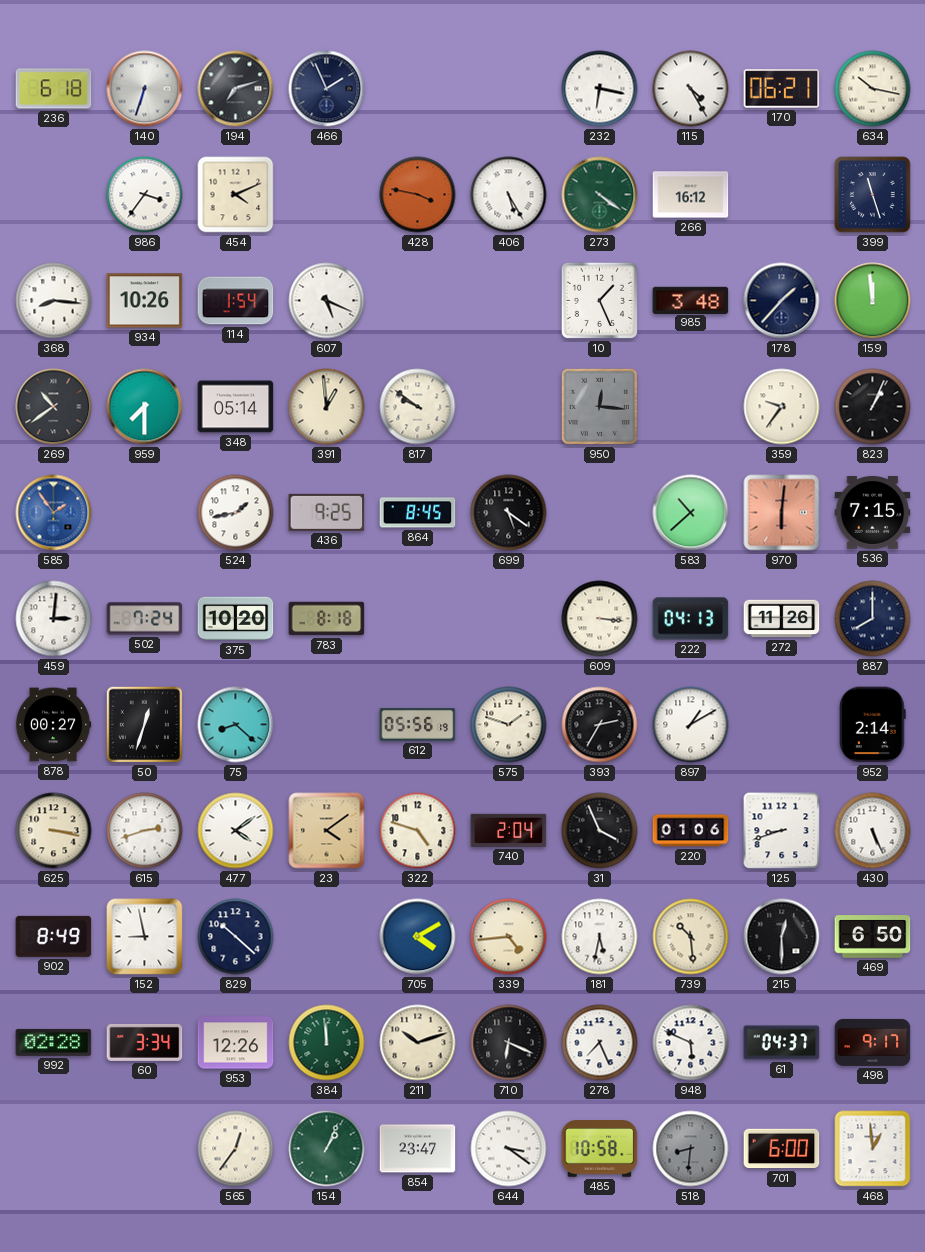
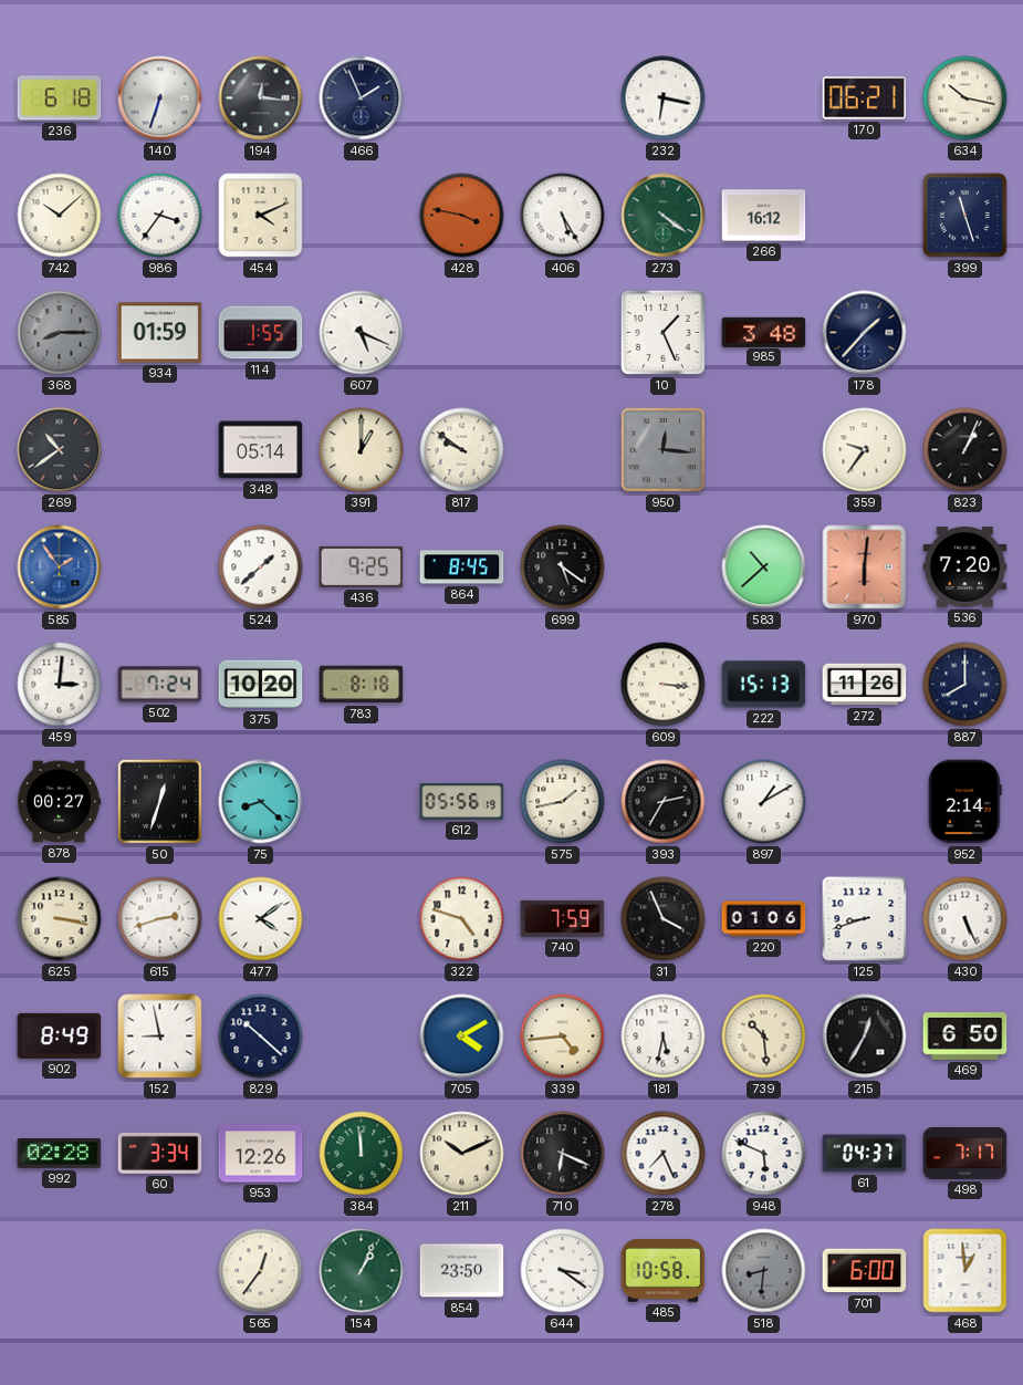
194: 7:12 -> 12:16 (261, 98)
115: 4:25 -> none (691, 89)
742: none -> 10:08 (60, 216)
368: 8:16 -> 8:15 (60, 333)
368 dial: white -> grey (60, 333)
934: 10:26 -> 01:59 (160, 333)
114: 1:54 -> 1:55 (261, 333)
159: 11:59 -> none (873, 301)
959: 7:30 -> none (145, 407)
391: 12:59 -> 1:00 (362, 450)
524: 1:43 -> 1:38 (261, 567)
536: 7:15 -> 7:20 (965, 567)
222: 04:13 -> 15:13 (764, 685)
575: 1:48 -> 1:43 (563, 802)
23: 4:09 -> none (327, 831)
740: 2:04 -> 7:59 (563, 918)
215: 12:30 -> 12:35 (865, 1037)
211: 10:12 -> 10:11 (462, 1154)
498: 9:17 -> 7:17 (965, 1153)
854: 23:47 -> 23:50 (462, 1271)
